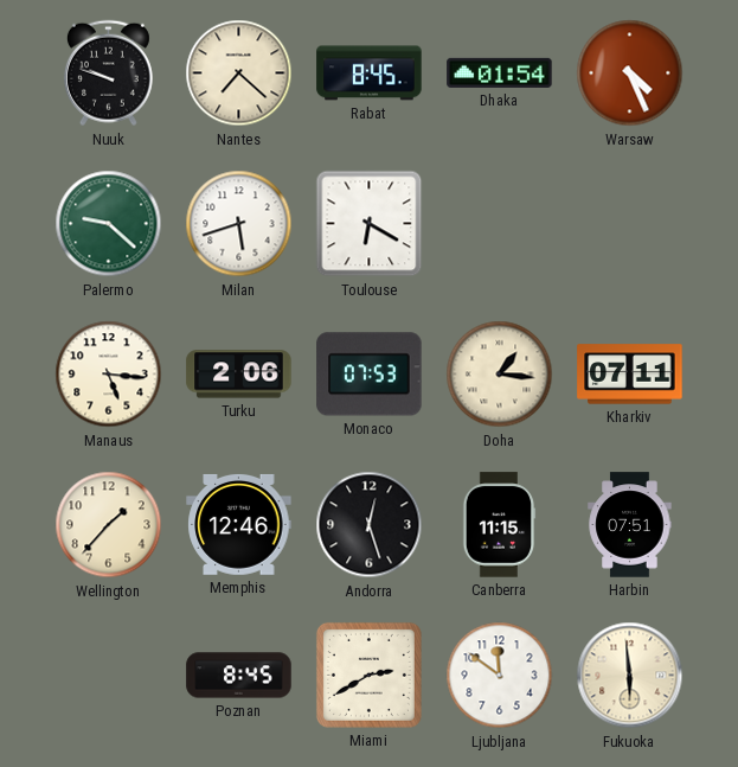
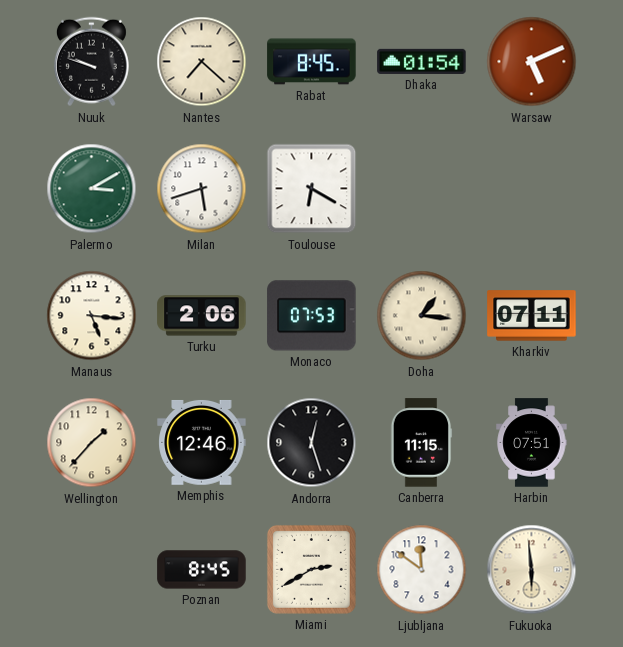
Warsaw: 4:26 -> 5:11 (532, 62)
Palermo: 9:22 -> 3:10 (92, 189)
